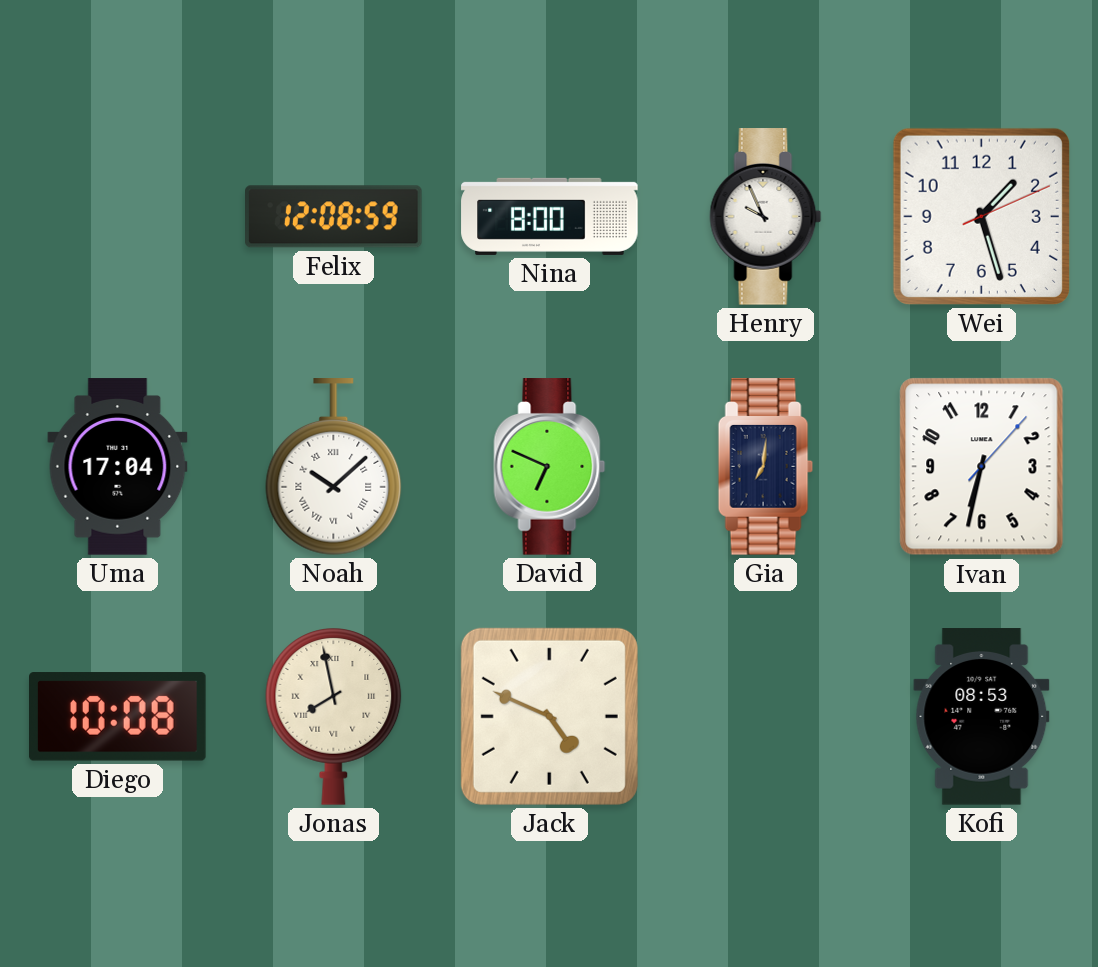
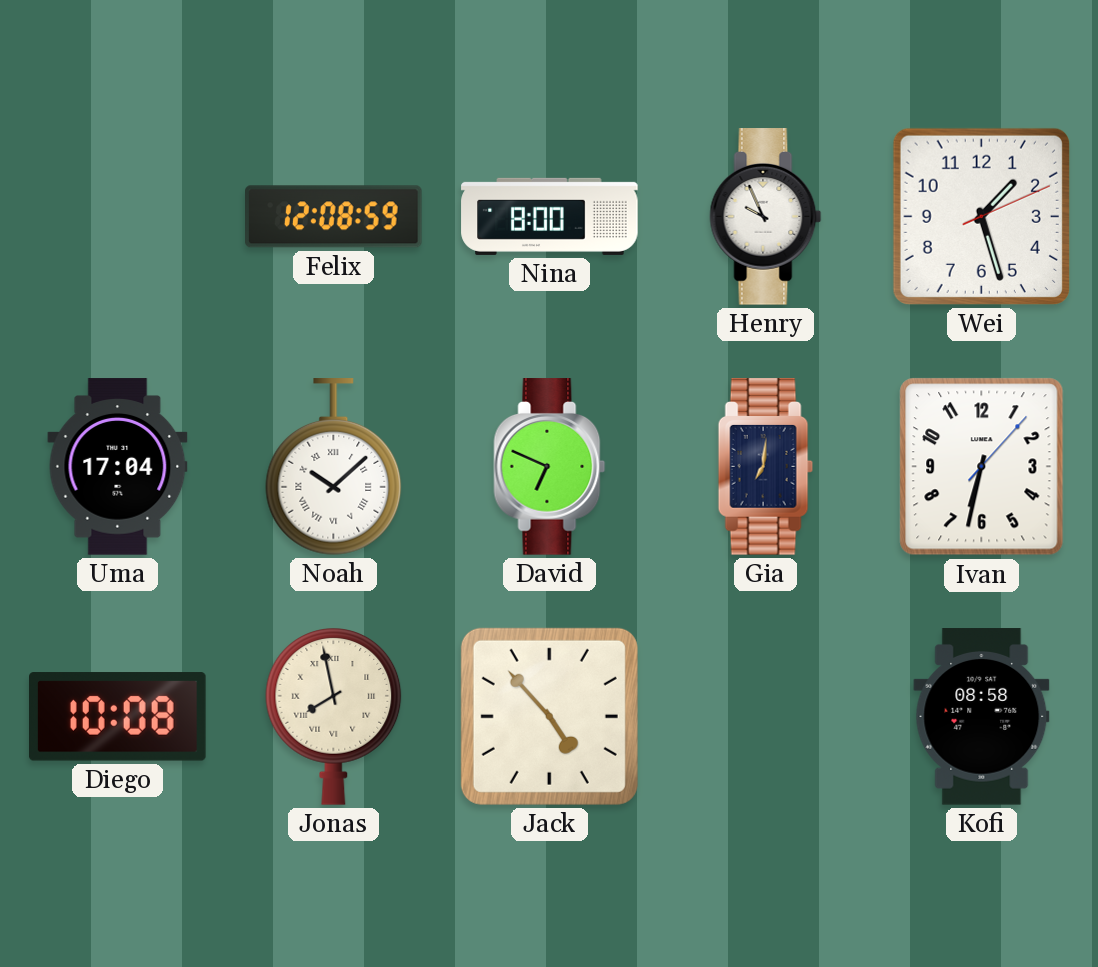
Jack: 4:49 -> 4:53 (549, 716)
Kofi: 08:53 -> 08:58 (982, 717)
